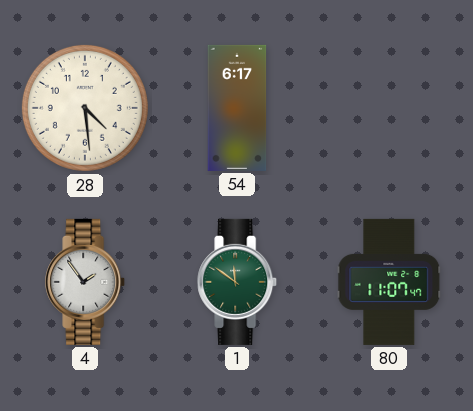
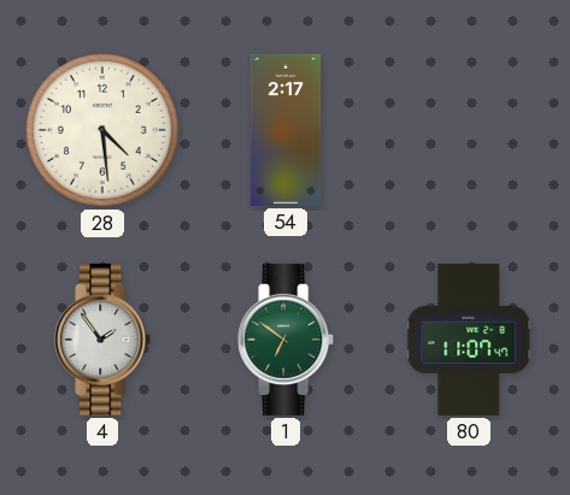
54: 6:17 -> 2:17 (286, 130)
1: 11:51 -> 6:51 (287, 340)
